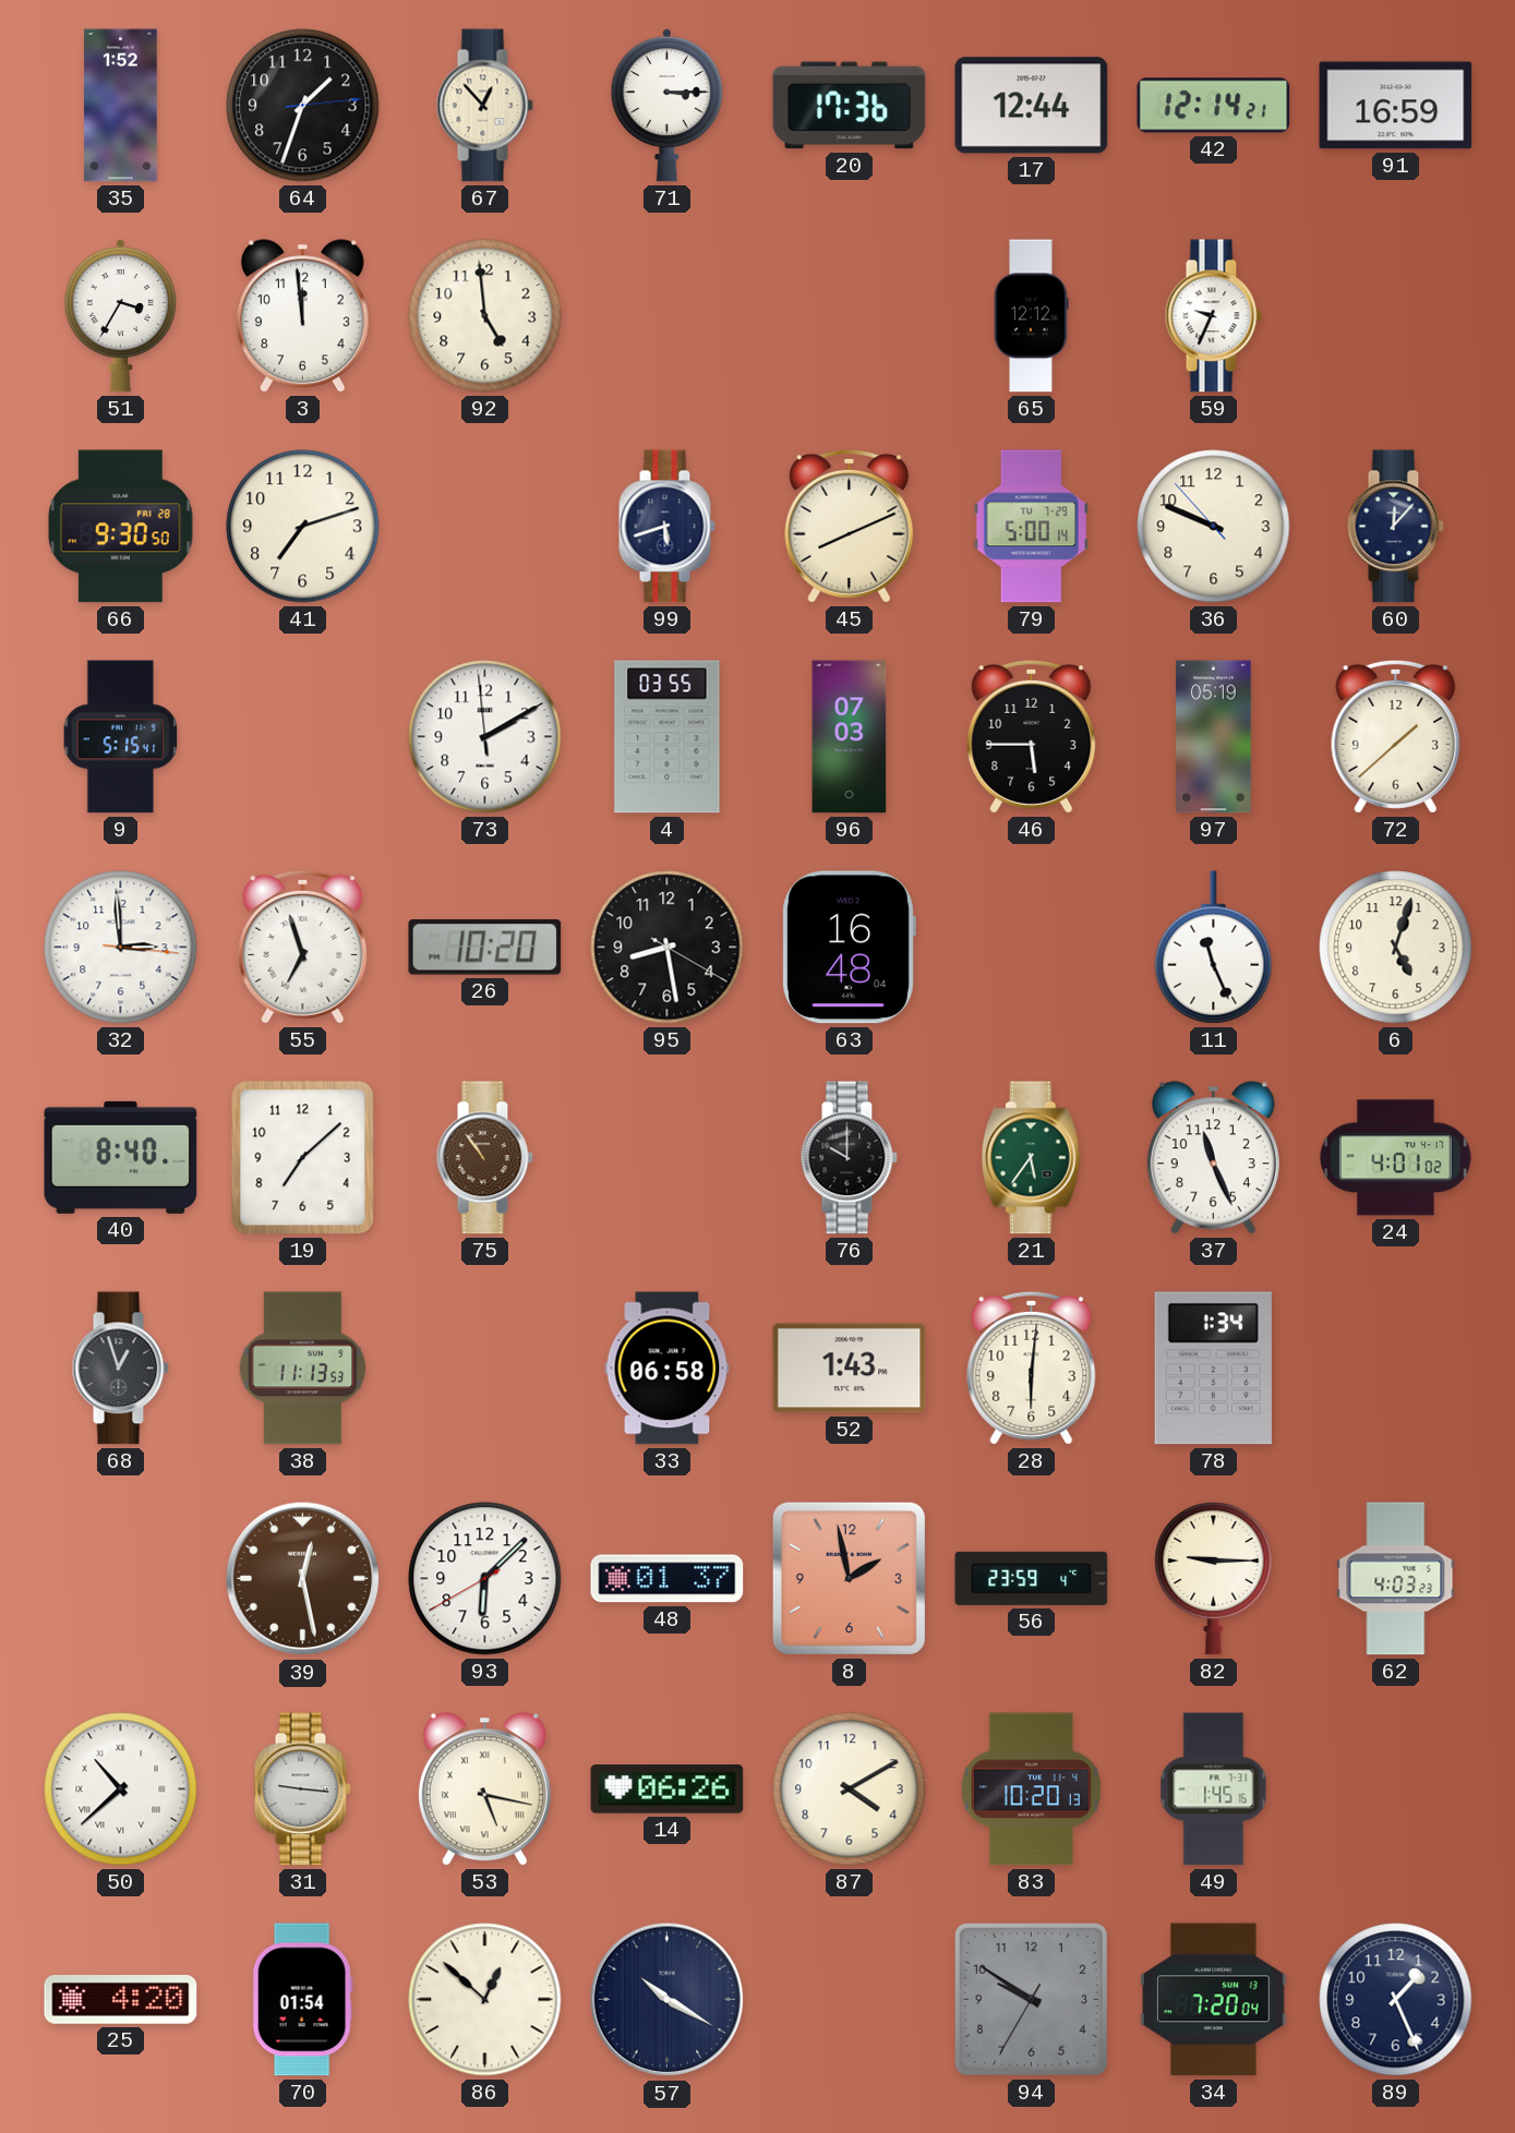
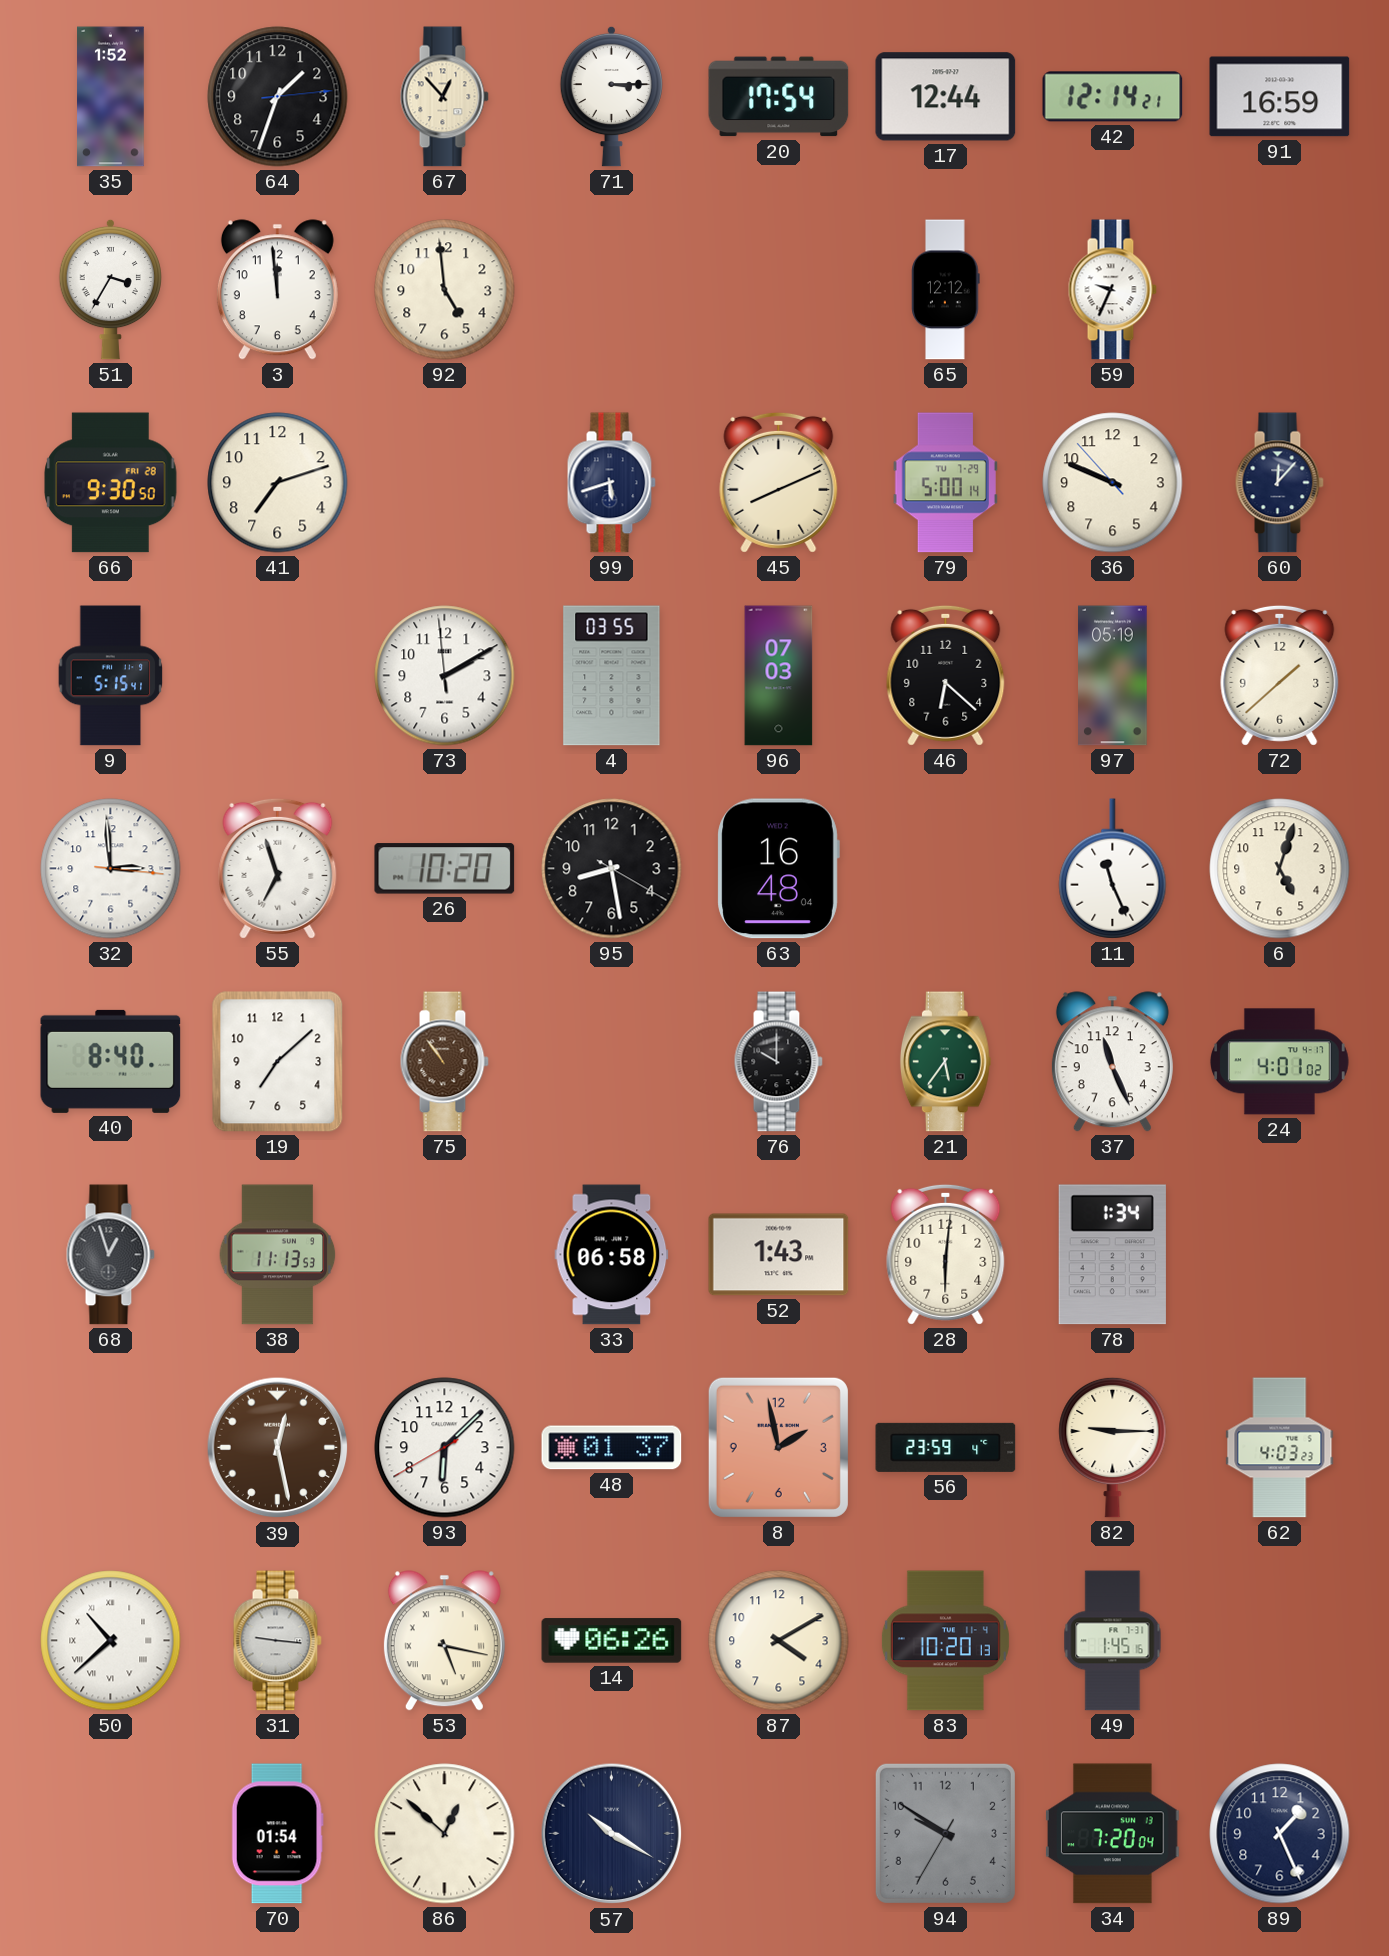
20: 17:36 -> 17:54 (779, 97)
46: 5:45 -> 6:22 (946, 675)
25: 4:20 -> none (121, 2000)
